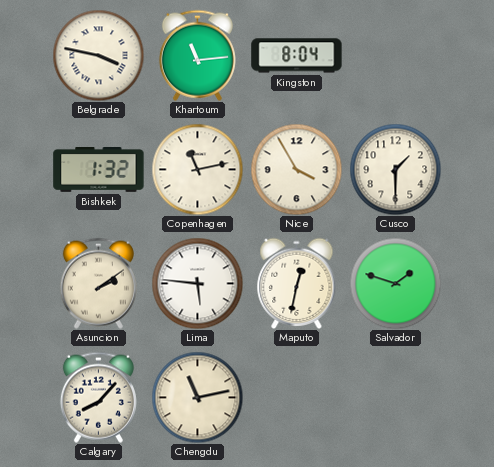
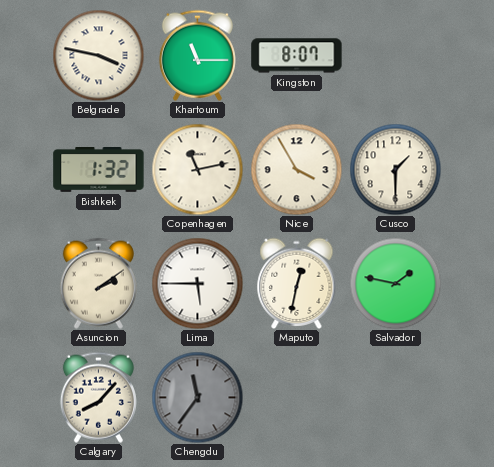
Khartoum: 11:14 -> 11:15 (197, 55)
Kingston: 8:04 -> 8:07 (297, 56)
Lima: 5:46 -> 5:45 (197, 283)
Salvador: 1:48 -> 1:47 (395, 283)
Chengdu: 11:13 -> 11:36 (197, 397)
Chengdu dial: cream -> grey (197, 397)
